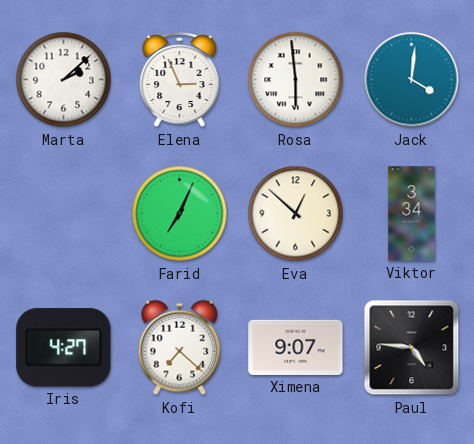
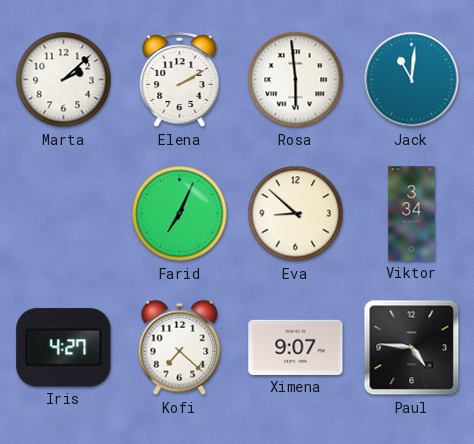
Elena: 2:56 -> 2:10 (180, 80)
Jack: 4:01 -> 11:01 (412, 80)
Eva: 12:52 -> 8:52 (296, 214)
